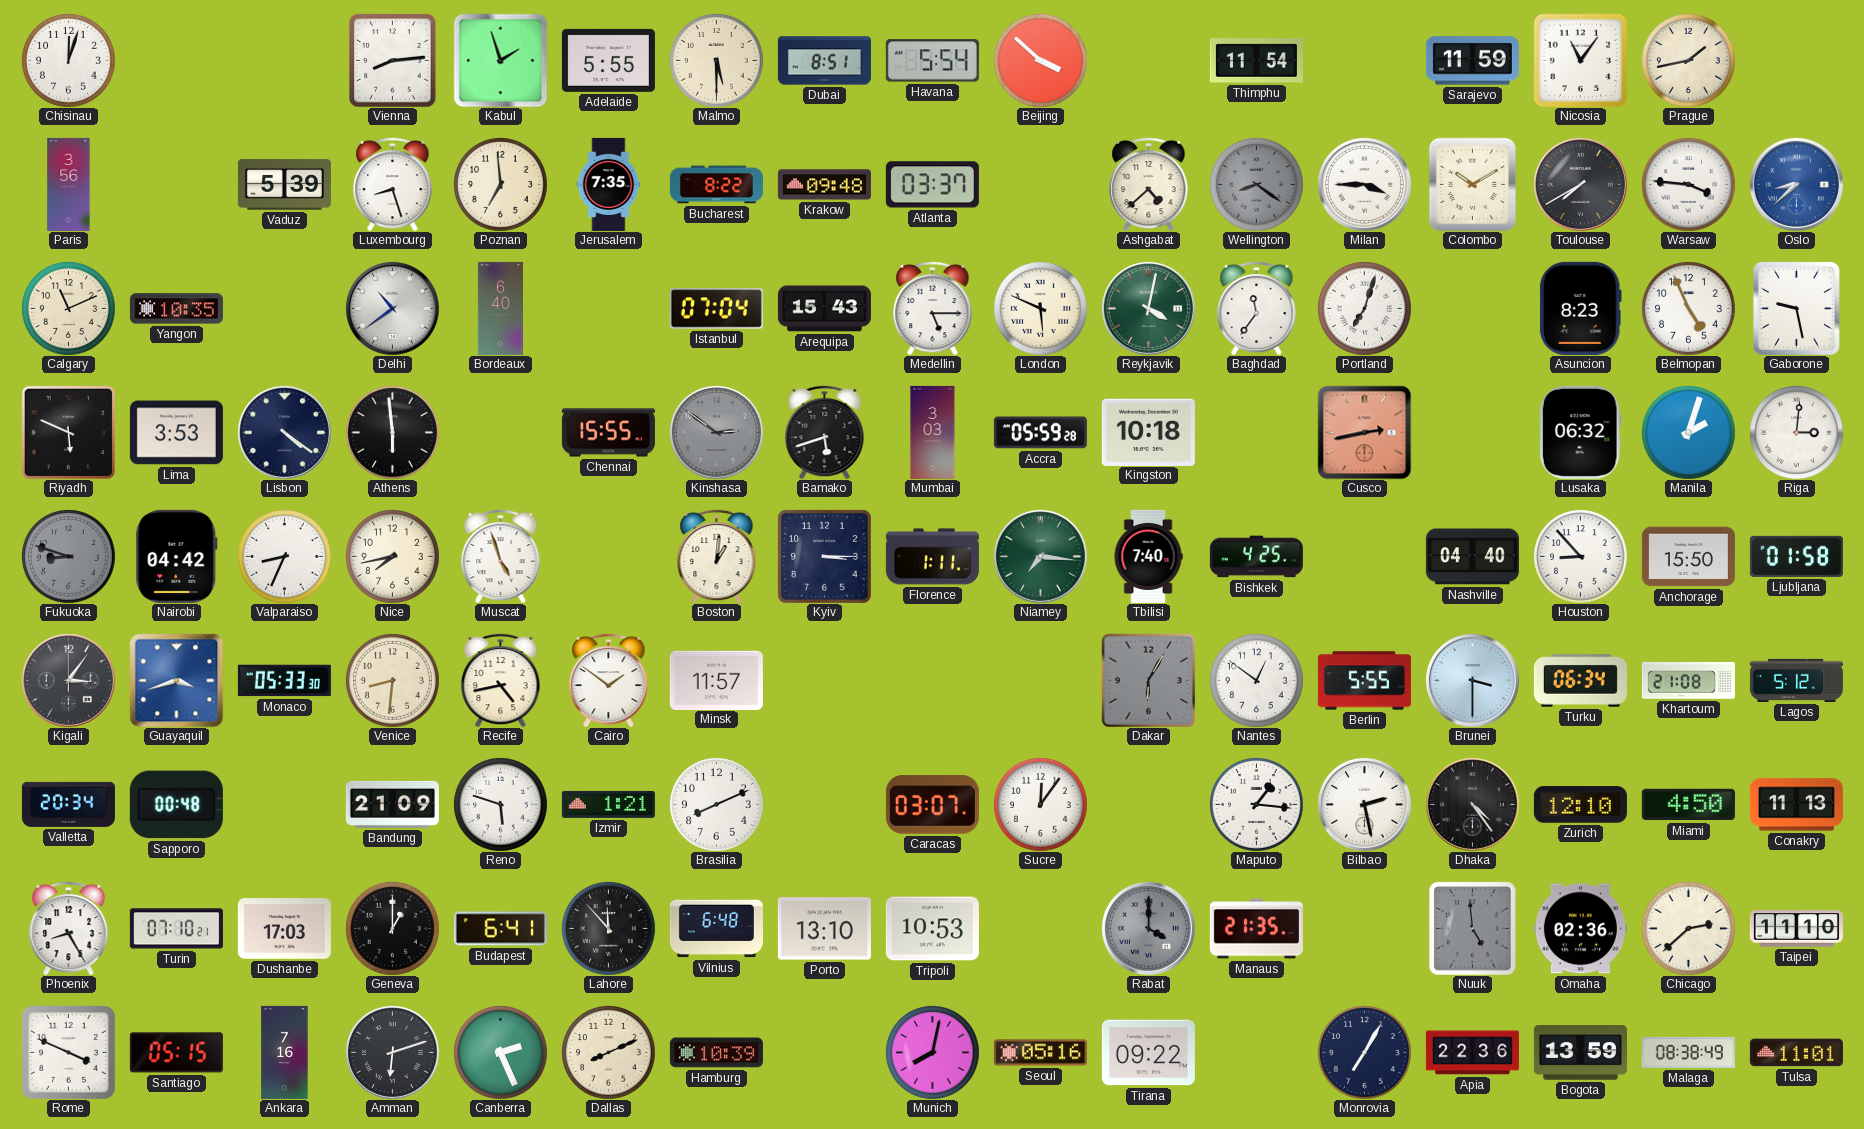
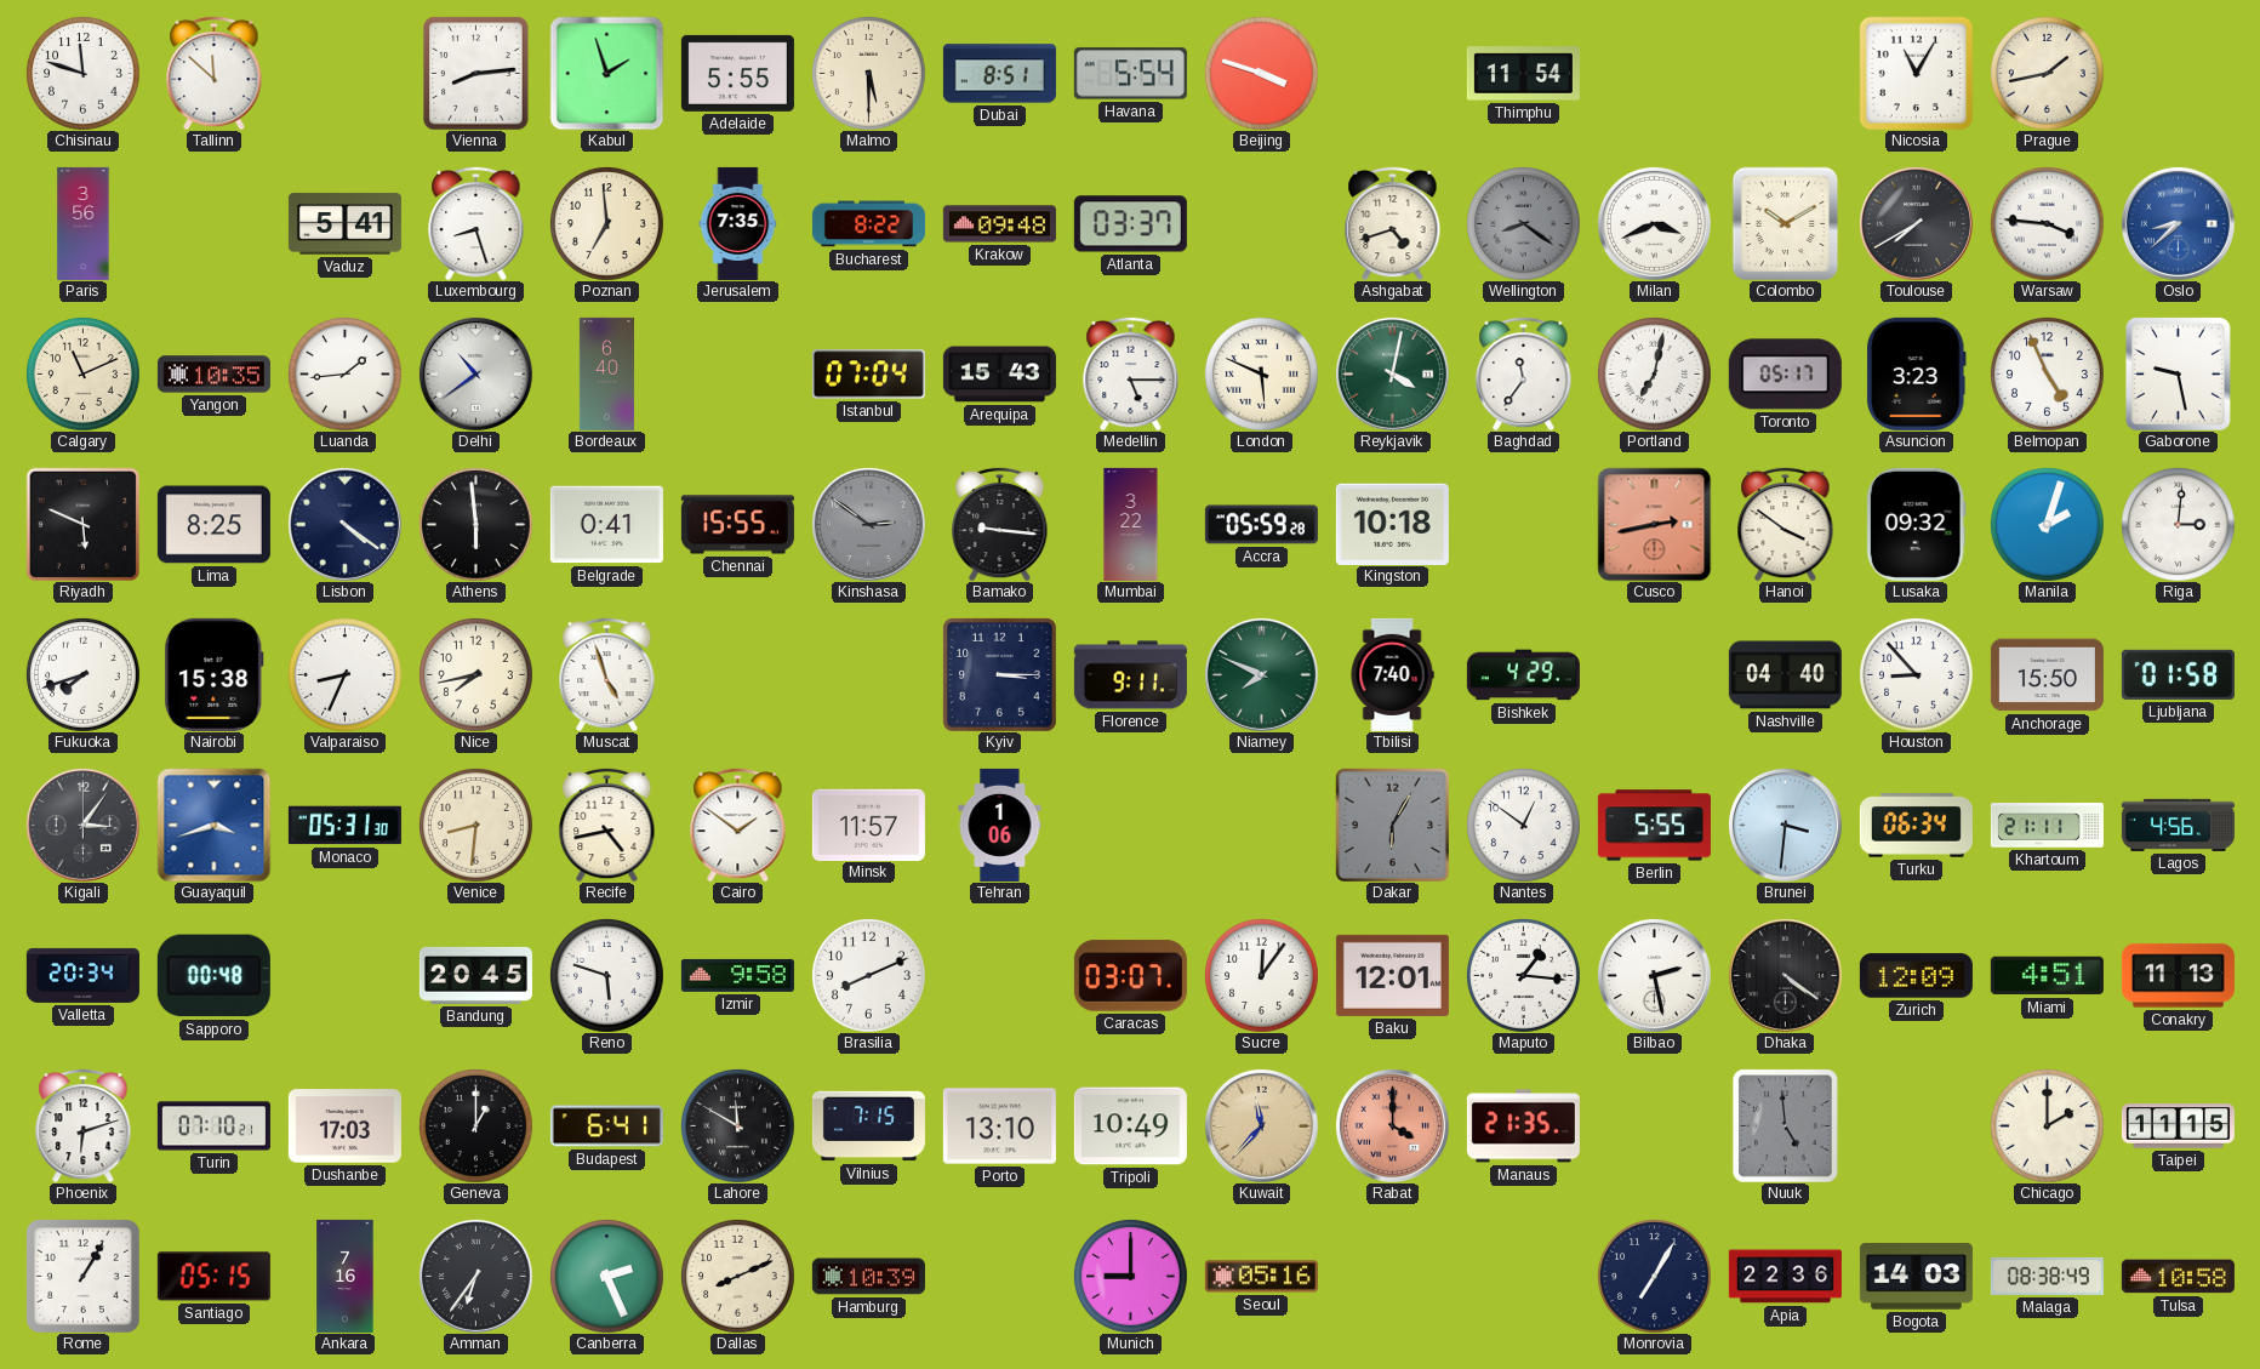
Chisinau: 12:03 -> 11:48 (84, 74)
Tallinn: none -> 11:52 (215, 73)
Beijing: 3:52 -> 3:48 (1262, 74)
Sarajevo: 11:59 -> none (1472, 61)
Nicosia: 11:06 -> 11:05 (1916, 73)
Vaduz: 5:39 -> 5:41 (344, 224)
Ashgabat: 4:38 -> 4:42 (1393, 223)
Milan: 3:45 -> 3:41 (1654, 223)
Luanda: none -> 1:44 (346, 375)
Portland: 7:03 -> 7:02 (1655, 375)
Toronto: none -> 05:17 (1785, 375)
Asuncion: 8:23 -> 3:23 (1916, 373)
Lima: 3:53 -> 8:25 (213, 525)
Belgrade: none -> 0:41 (606, 525)
Bamako: 5:42 -> 9:16 (1000, 524)
Mumbai: 3:03 -> 3:22 (1131, 524)
Hanoi: none -> 3:51 (1786, 524)
Lusaka: 06:32 -> 09:32 (1916, 524)
Fukuoka: 8:48 -> 7:42 (84, 675)
Fukuoka dial: grey -> white (84, 675)
Nairobi: 04:42 -> 15:38 (215, 674)
Boston: 1:01 -> none (717, 556)
Florence: 1:11 -> 9:11 (1130, 675)
Niamey: 7:16 -> 7:49 (1261, 674)
Bishkek: 4:25 -> 4:29 (1523, 675)
Monaco: 05:33 -> 05:31 (344, 826)
Tehran: none -> 1:06 (1000, 825)
Brunei: 3:30 -> 3:31 (1785, 825)
Khartoum: 21:08 -> 21:11 (2047, 826)
Lagos: 5:12 -> 4:56 (2178, 825)
Bandung: 21:09 -> 20:45 (475, 975)
Izmir: 1:21 -> 9:58 (737, 975)
Baku: none -> 12:01 (1392, 975)
Dhaka: 4:24 -> 4:21 (1785, 975)
Zurich: 12:10 -> 12:09 (1916, 976)
Miami: 4:50 -> 4:51 (2047, 976)
Phoenix: 8:25 -> 6:12 (84, 1125)
Lahore: 11:53 -> 11:50 (738, 1126)
Vilnius: 6:48 -> 7:15 (868, 1126)
Tripoli: 10:53 -> 10:49 (1130, 1126)
Kuwait: none -> 11:37 (1261, 1125)
Rabat dial: grey -> salmon (1392, 1125)
Omaha: 02:36 -> none (1580, 929)
Chicago: 2:38 -> 2:00 (2048, 1126)
Taipei: 11:10 -> 11:15 (2178, 1126)
Rome: 3:49 -> 1:05 (82, 1276)
Amman: 6:12 -> 6:36 (475, 1276)
Munich: 8:02 -> 9:00 (1131, 1277)
Tirana: 09:22 -> none (1148, 1053)
Bogota: 13:59 -> 14:03 (1916, 1277)
Tulsa: 11:01 -> 10:58 (2178, 1277)
